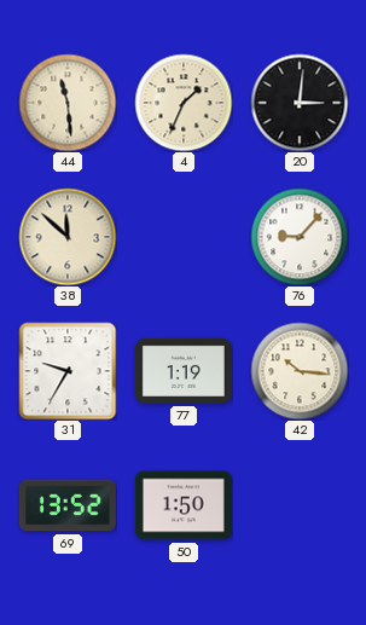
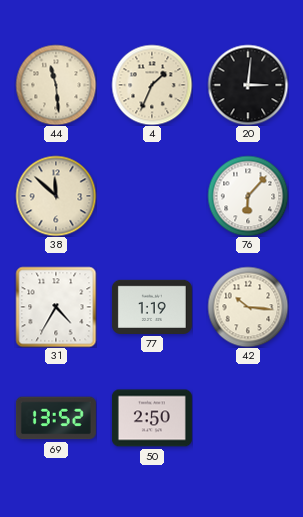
76: 9:07 -> 6:07 (248, 196)
31: 9:35 -> 4:35 (56, 307)
50: 1:50 -> 2:50 (152, 418)
